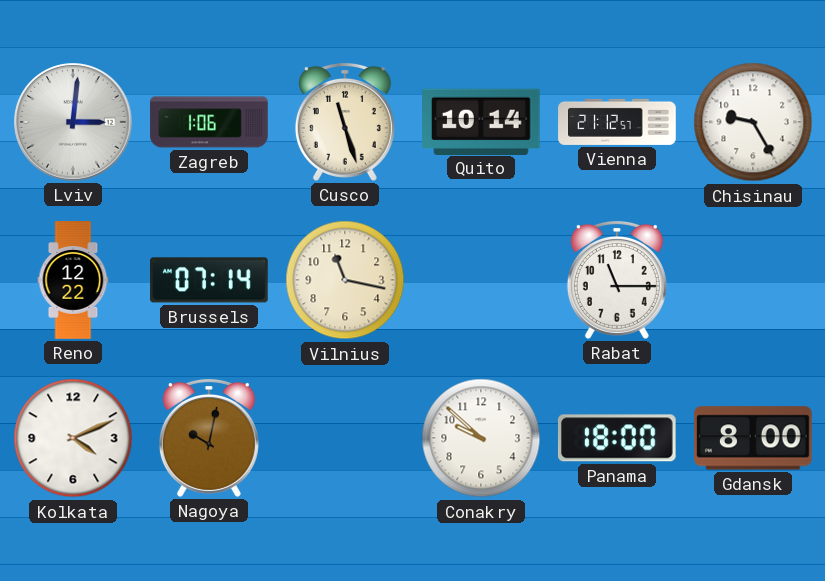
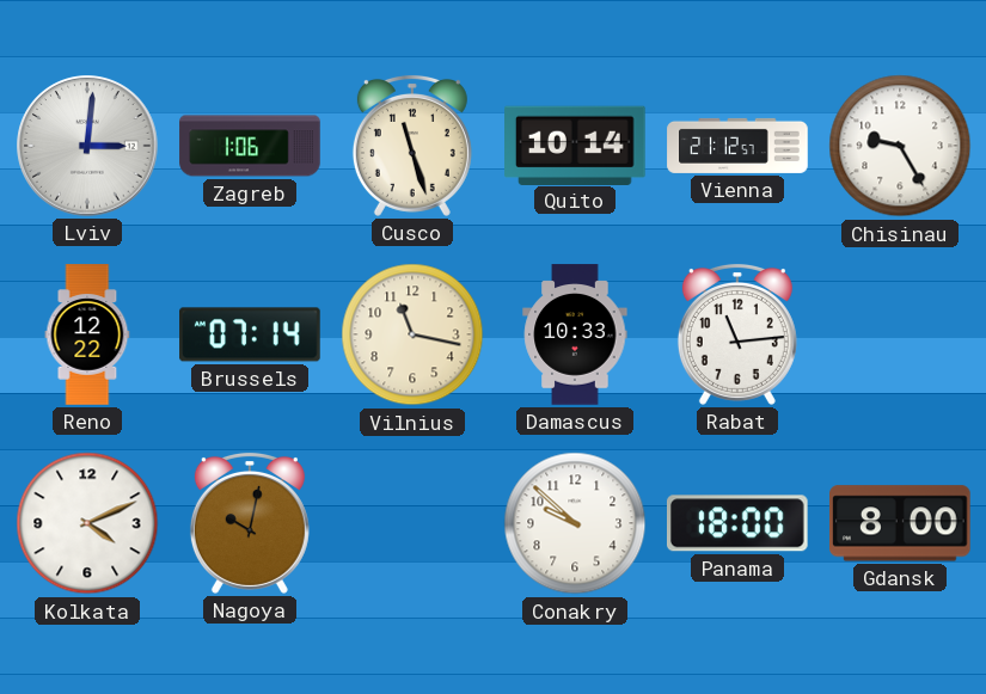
Damascus: none -> 10:33 (575, 334)
Rabat: 11:15 -> 11:14 (737, 334)
